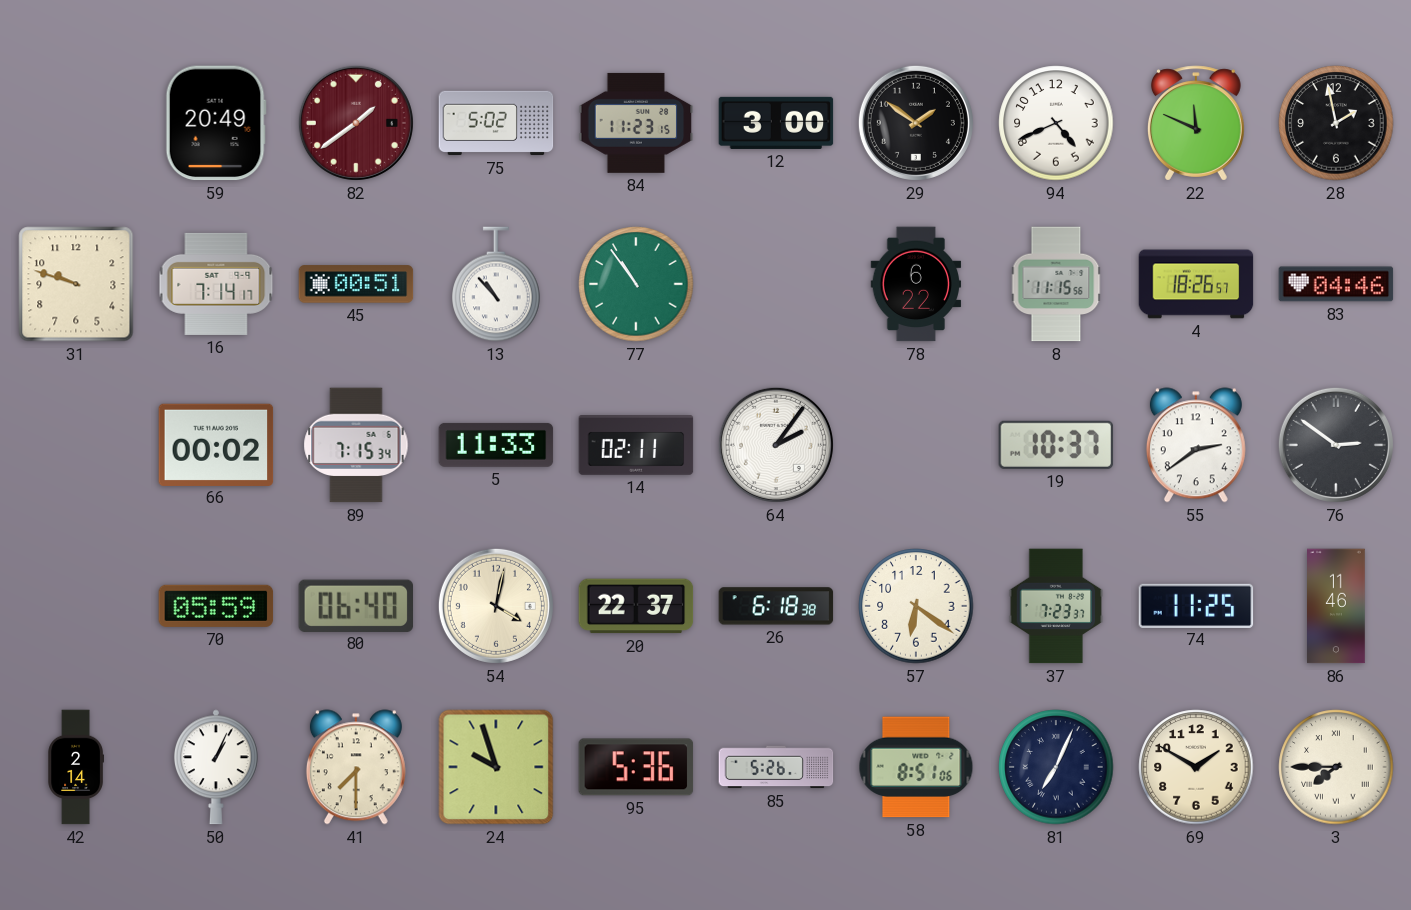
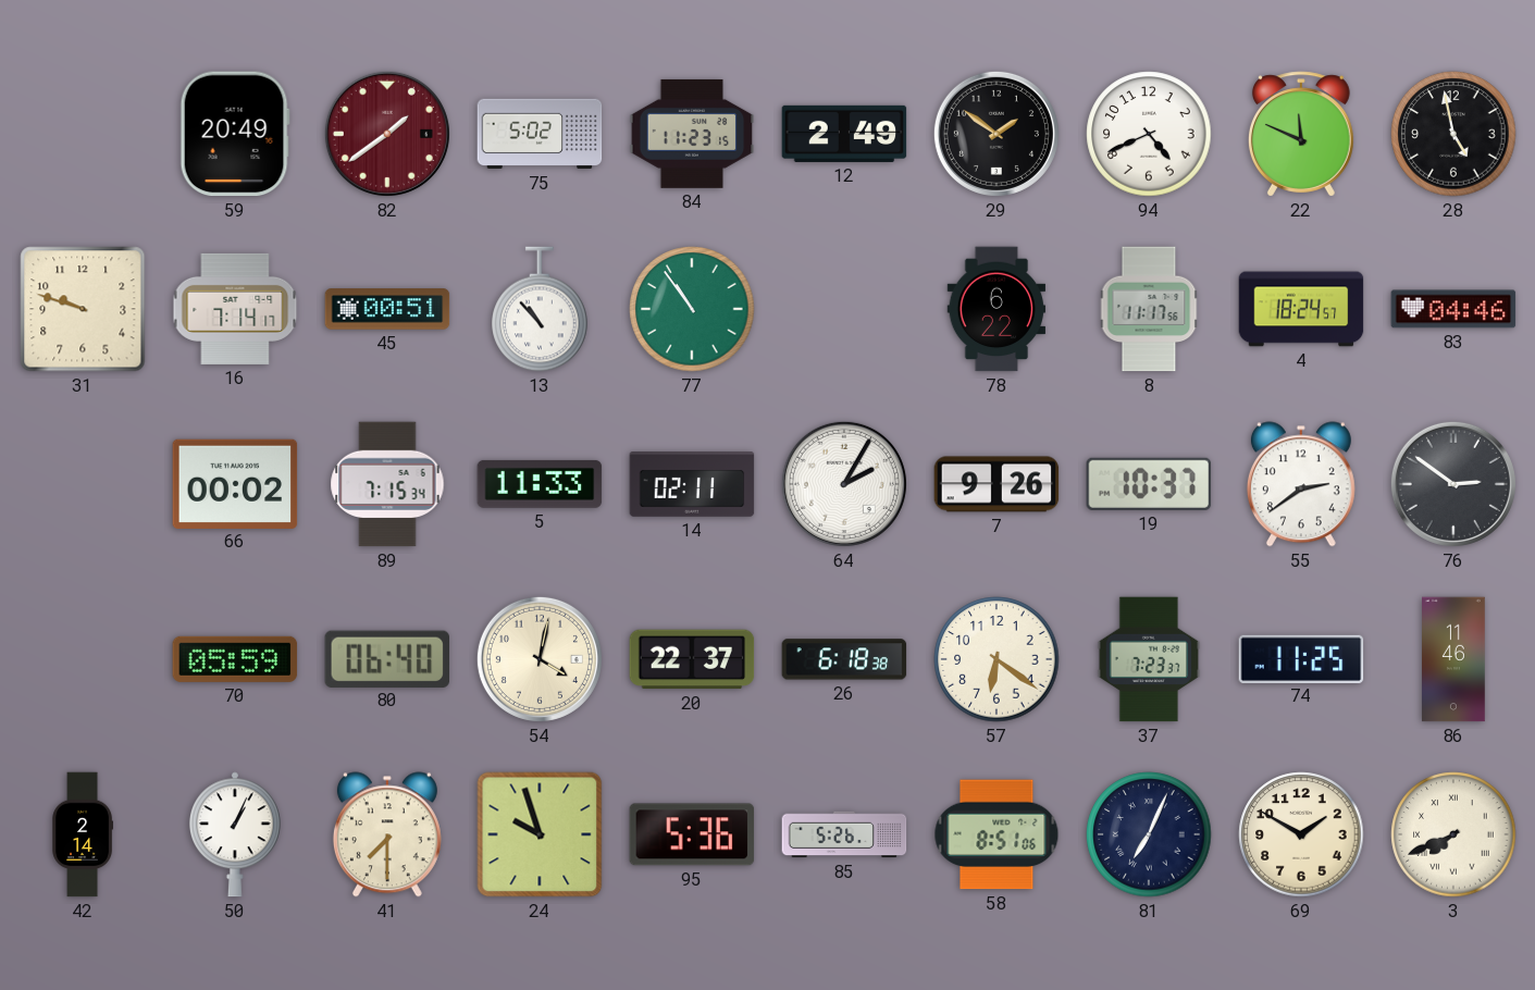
12: 3:00 -> 2:49 (844, 134)
28: 1:58 -> 4:58 (1453, 134)
8: 11:15 -> 11:17 (1149, 309)
4: 18:26 -> 18:24 (1301, 309)
64: 2:06 -> 2:05 (844, 484)
7: none -> 9:26 (996, 484)
3: 7:45 -> 7:41 (1453, 834)
